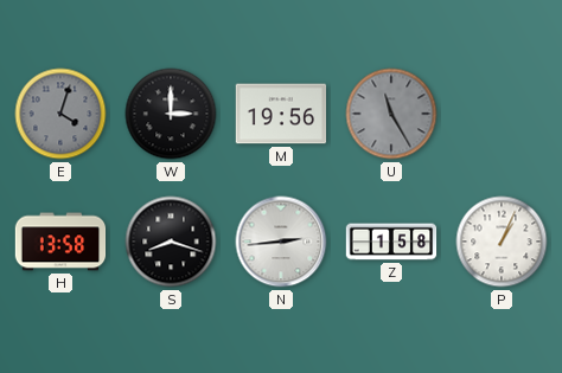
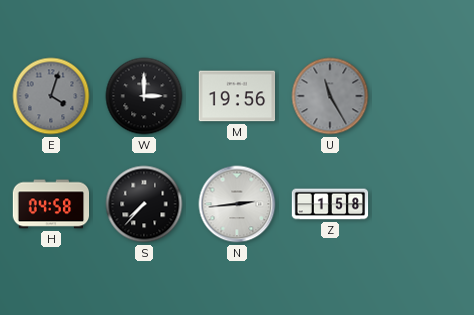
H: 13:58 -> 04:58 (51, 204)
S: 8:18 -> 7:37 (144, 204)
P: 1:04 -> none (502, 242)
